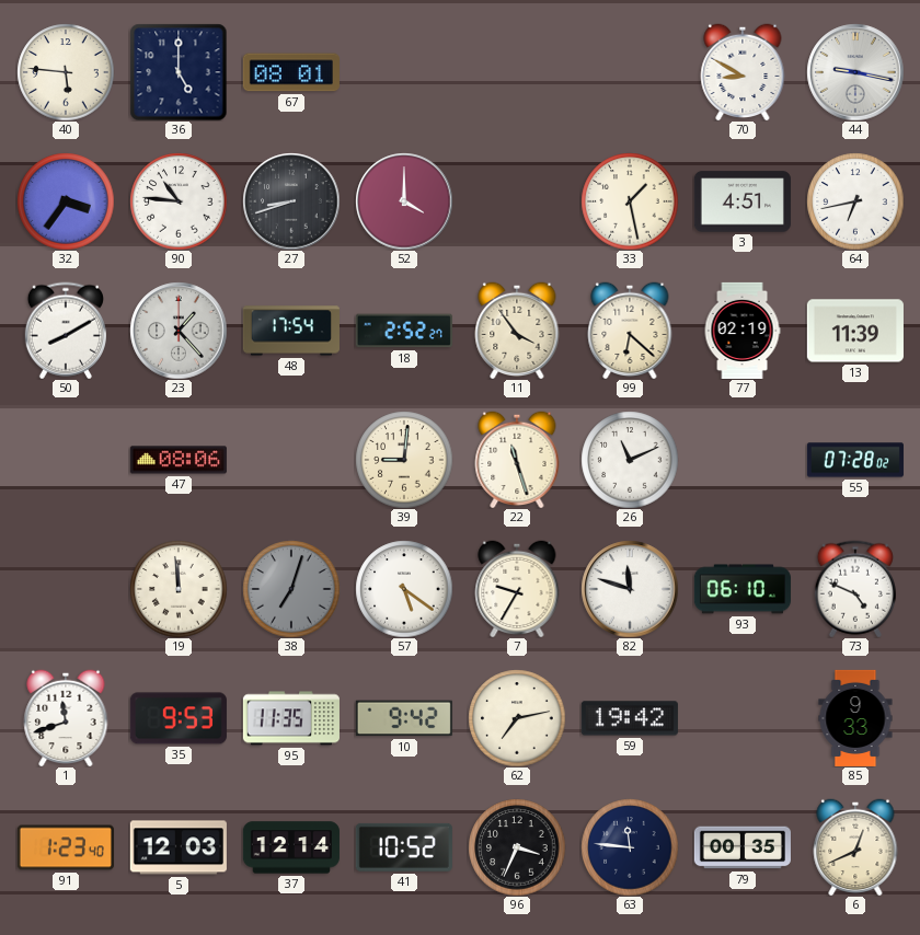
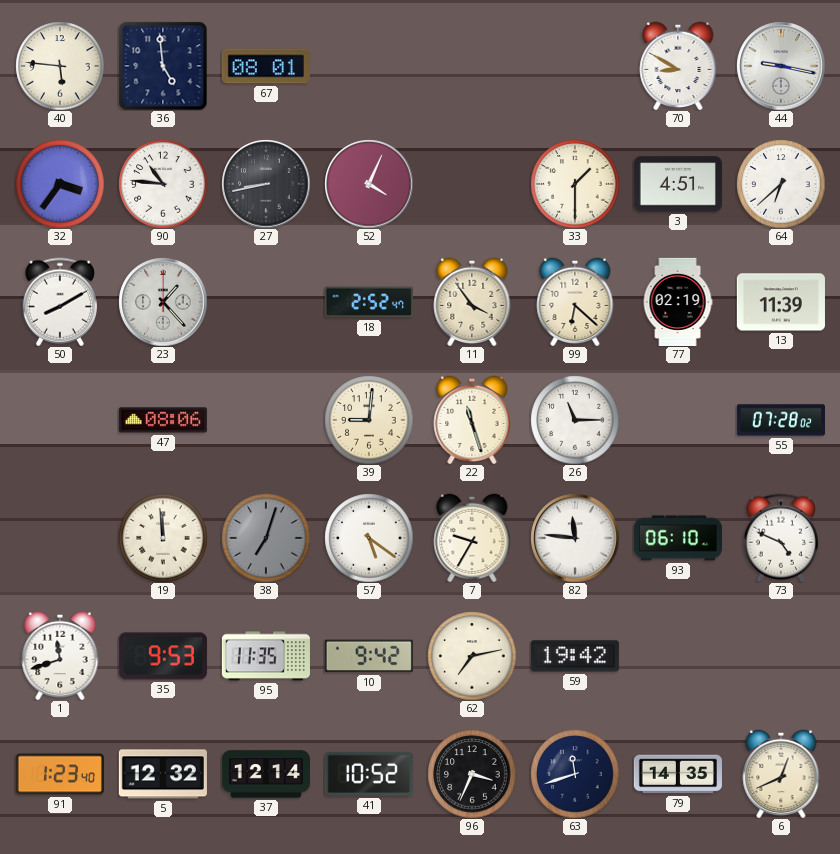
36: 5:00 -> 4:59 (163, 66)
27: 8:42 -> 8:43 (266, 184)
52: 4:00 -> 4:04 (369, 184)
33: 1:28 -> 1:30 (575, 184)
64: 6:43 -> 6:38 (781, 184)
48: 17:54 -> none (291, 331)
18: 2:52:27 -> 2:52:47 (369, 302)
26: 11:11 -> 11:15 (575, 420)
82: 11:48 -> 11:46 (575, 538)
85: 9:33 -> none (855, 717)
5: 12:03 -> 12:32 (163, 774)
63: 11:46 -> 11:42 (575, 774)
79: 00:35 -> 14:35 (678, 774)
